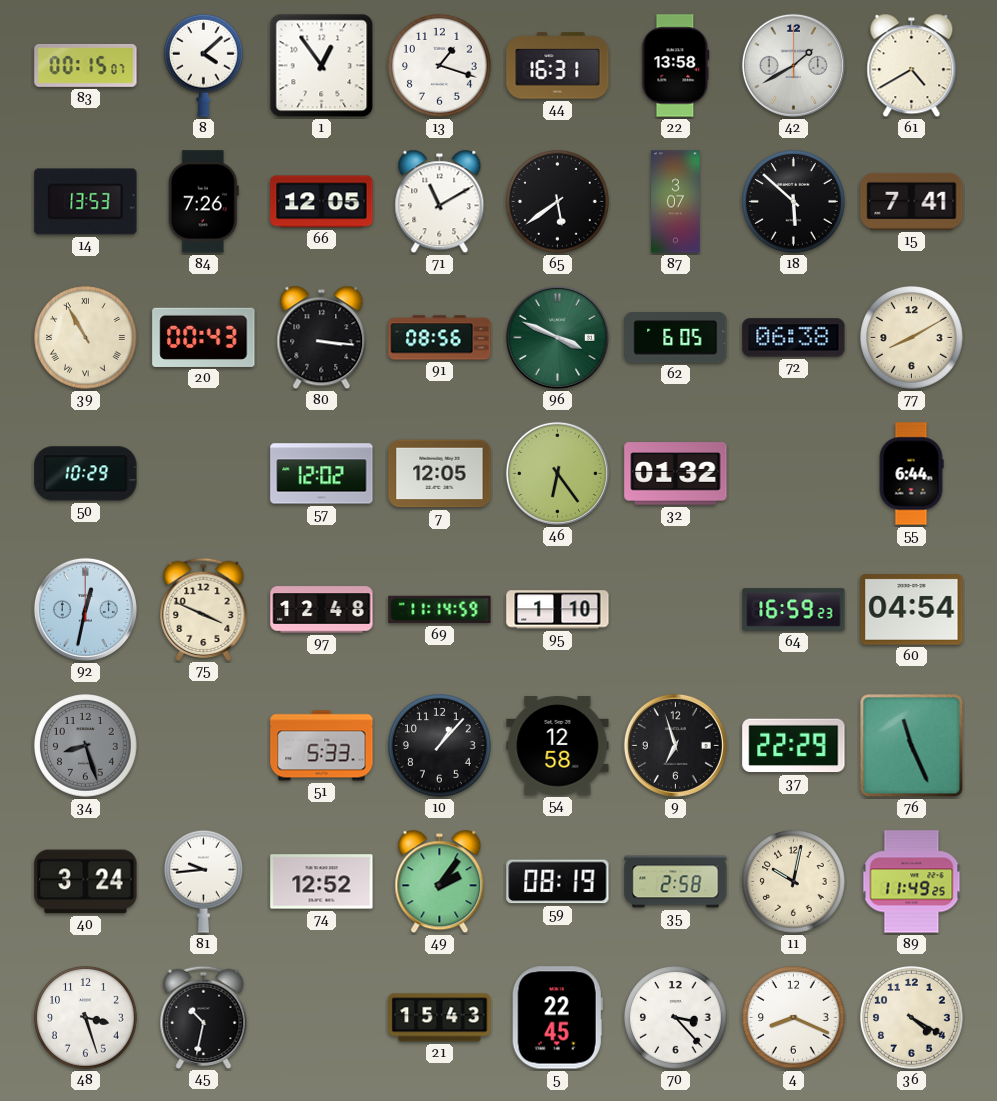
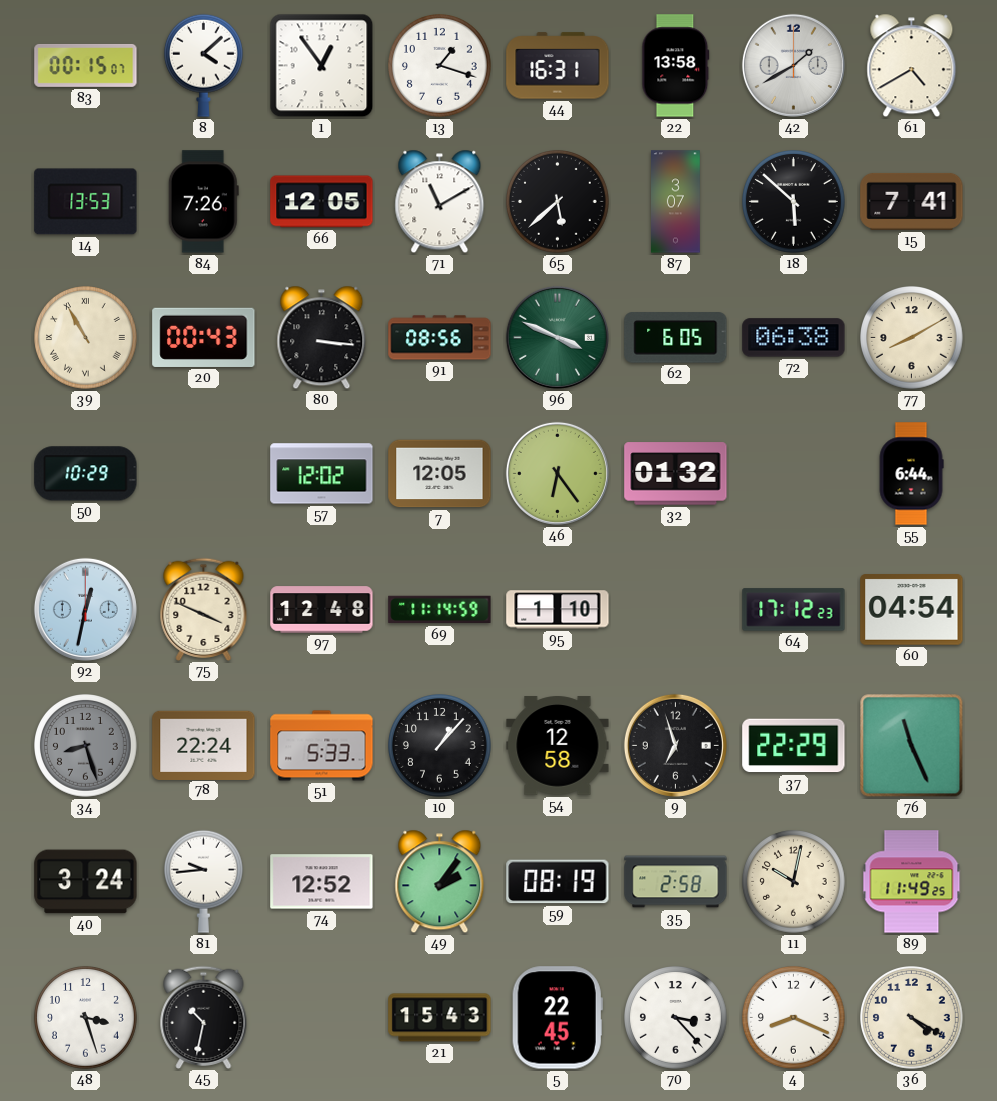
65: 5:39 -> 5:38 (558, 202)
64: 16:59 -> 17:12 (794, 610)
78: none -> 22:24 (204, 745)
